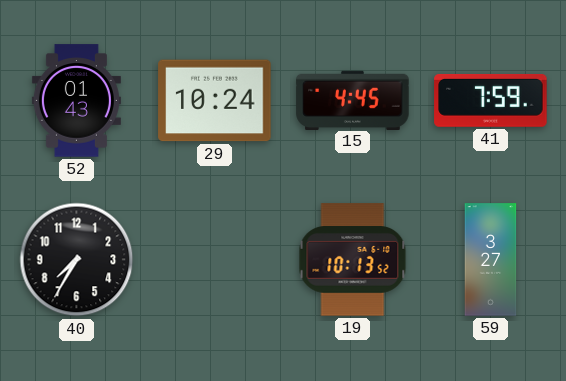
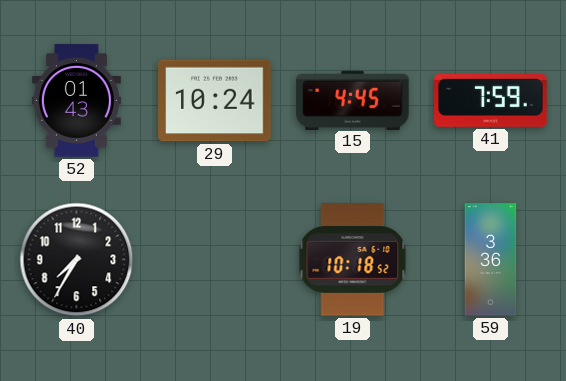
19: 10:13 -> 10:18 (353, 260)
59: 3:27 -> 3:36 (491, 260)
